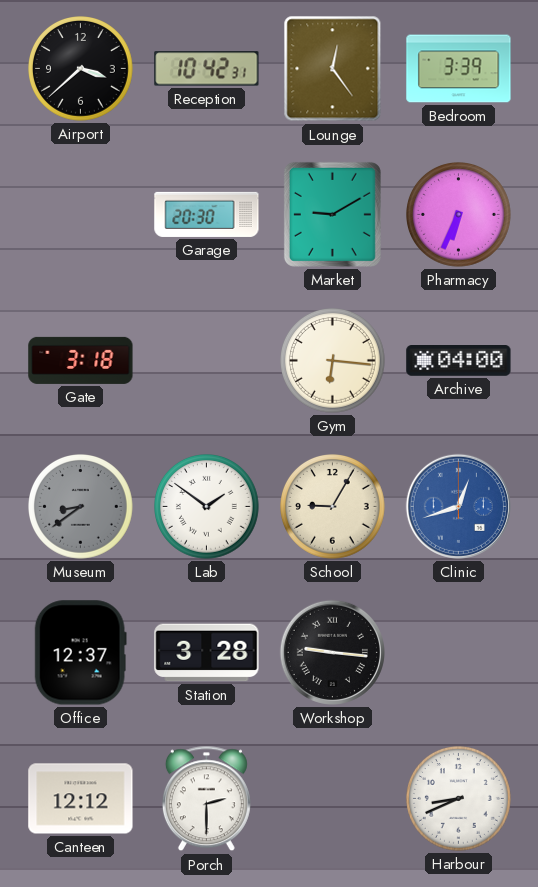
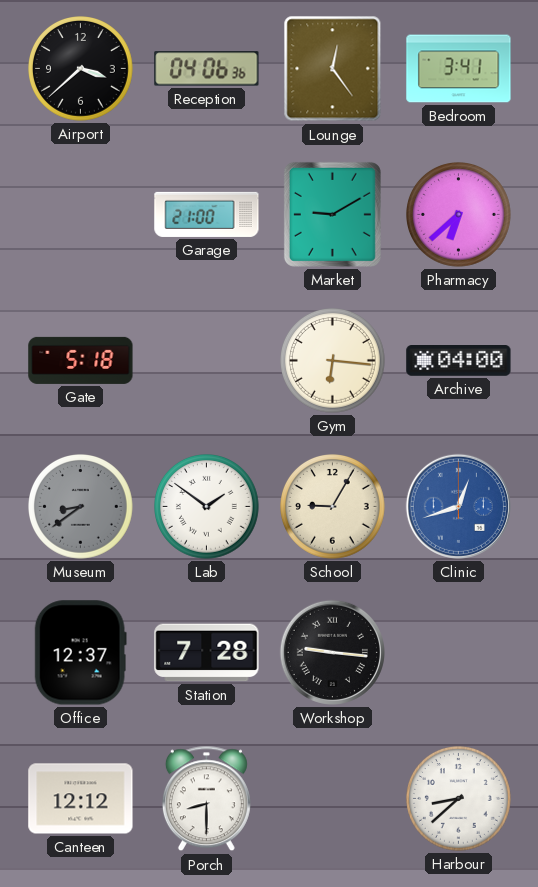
Reception: 10:42 -> 04:06 (207, 69)
Bedroom: 3:39 -> 3:41 (459, 69)
Garage: 20:30 -> 21:00 (207, 214)
Pharmacy: 6:34 -> 6:38 (459, 215)
Gate: 3:18 -> 5:18 (81, 360)
Station: 3:28 -> 7:28 (207, 653)
Porch: 2:30 -> 8:30 (206, 799)
Harbour: 8:41 -> 8:38 (459, 799)
